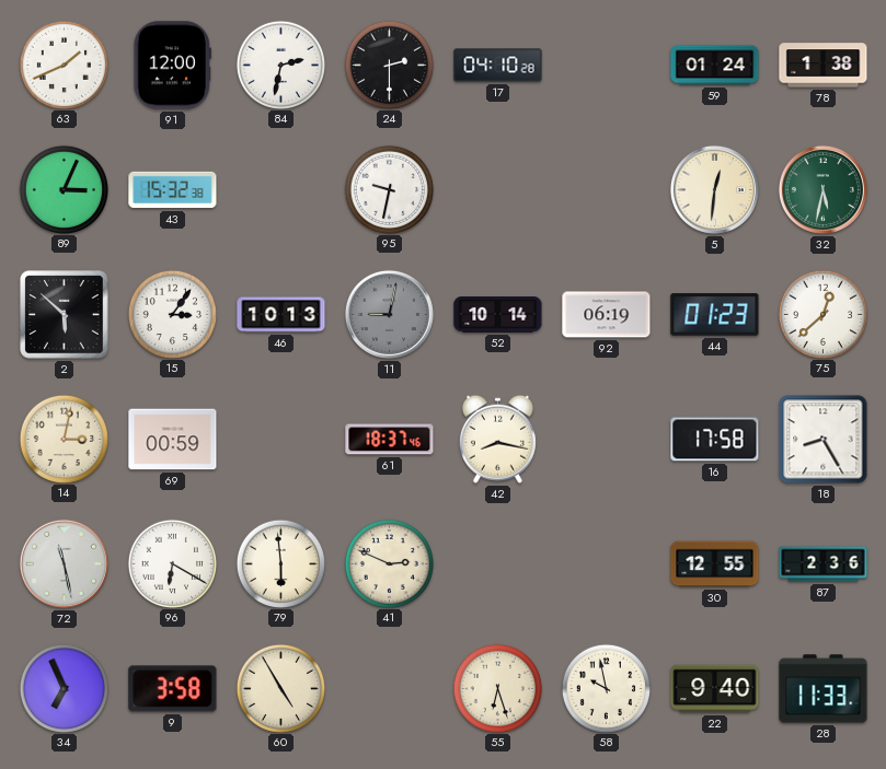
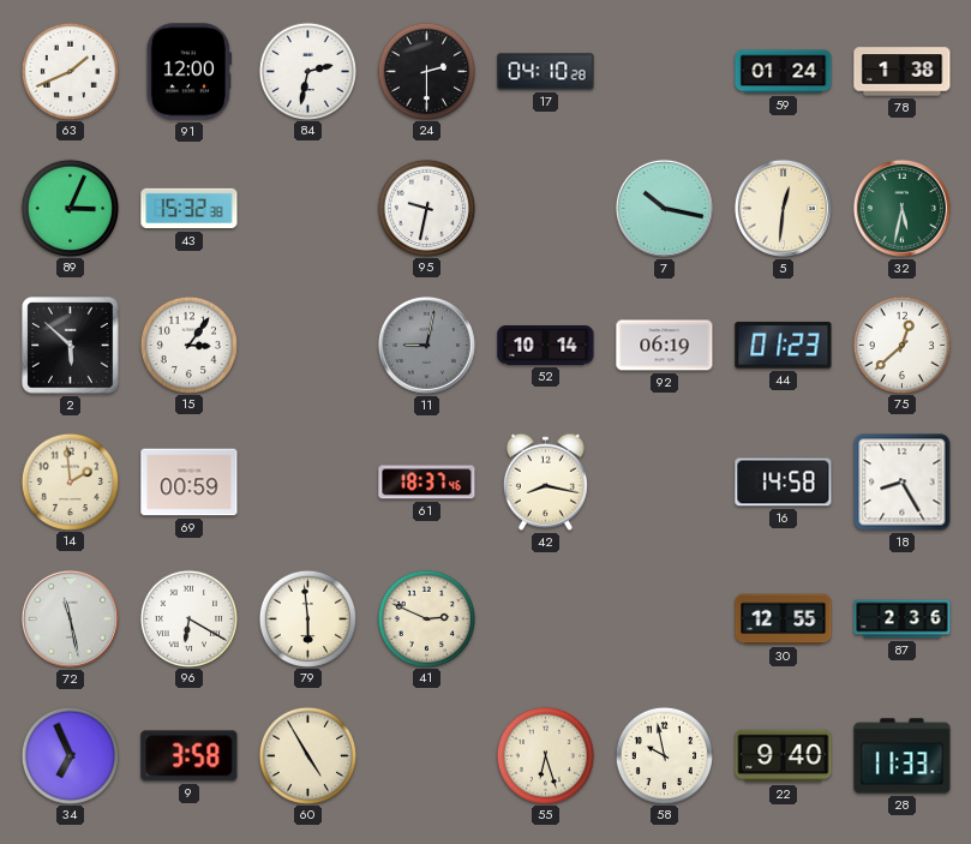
7: none -> 10:17 (664, 208)
46: 10:13 -> none (281, 315)
14: 3:02 -> 1:59 (70, 481)
16: 17:58 -> 14:58 (784, 483)
